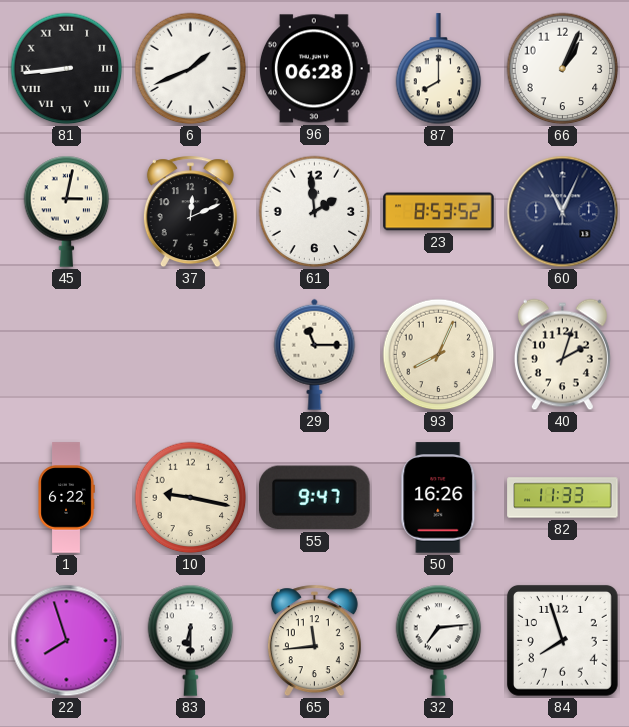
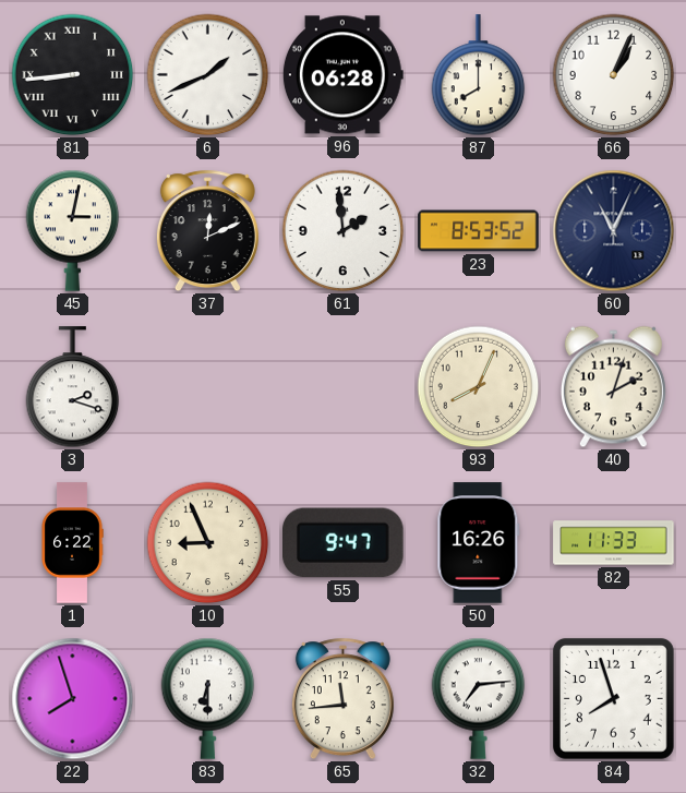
3: none -> 2:18 (73, 387)
29: 11:15 -> none (315, 354)
10: 9:17 -> 8:56 (208, 543)
